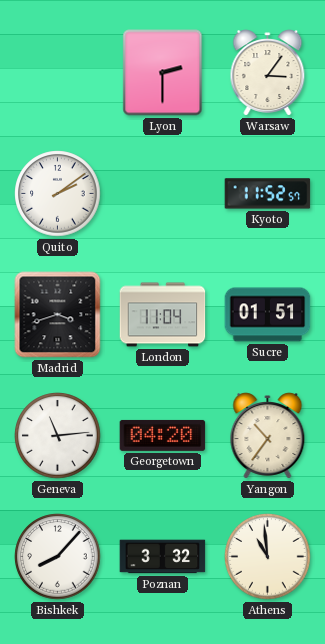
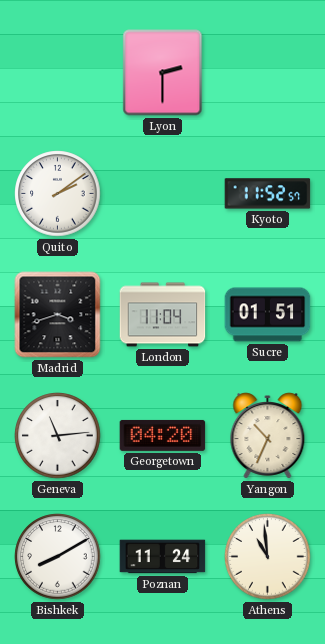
Warsaw: 3:06 -> none (268, 73)
Yangon: 10:36 -> 10:34 (268, 436)
Bishkek: 8:07 -> 8:10 (58, 557)
Poznan: 3:32 -> 11:24 (163, 557)
